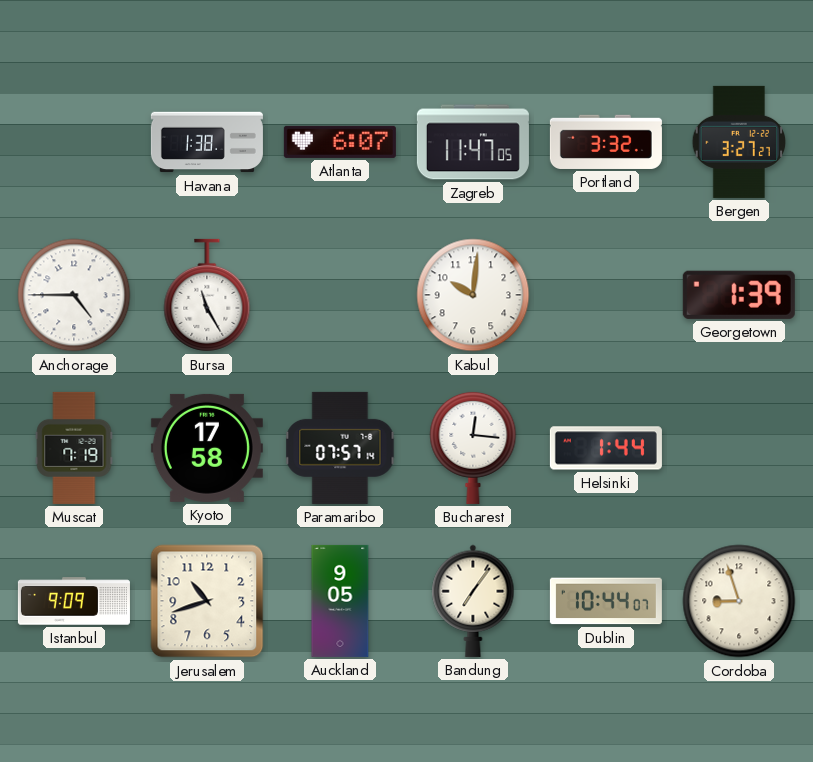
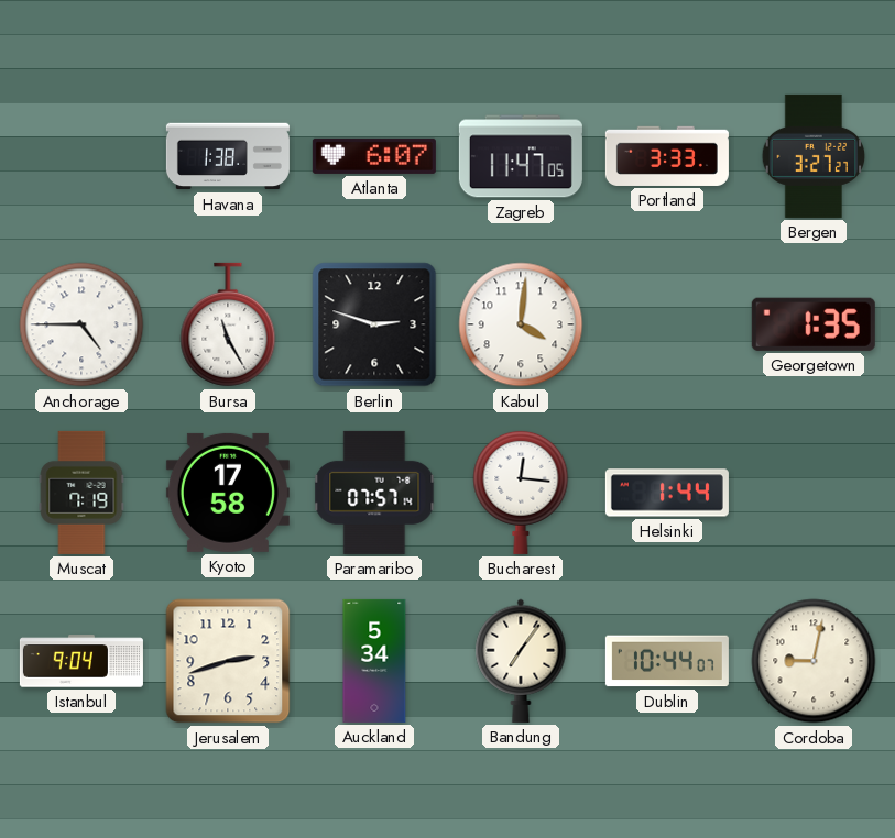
Portland: 3:32 -> 3:33 (667, 156)
Berlin: none -> 2:48 (374, 324)
Kabul: 10:01 -> 4:01 (521, 324)
Georgetown: 1:39 -> 1:35 (814, 324)
Istanbul: 9:09 -> 9:04 (81, 661)
Jerusalem: 10:42 -> 2:42 (228, 661)
Auckland: 9:05 -> 5:34 (374, 661)
Cordoba: 8:57 -> 9:02 (814, 661)
